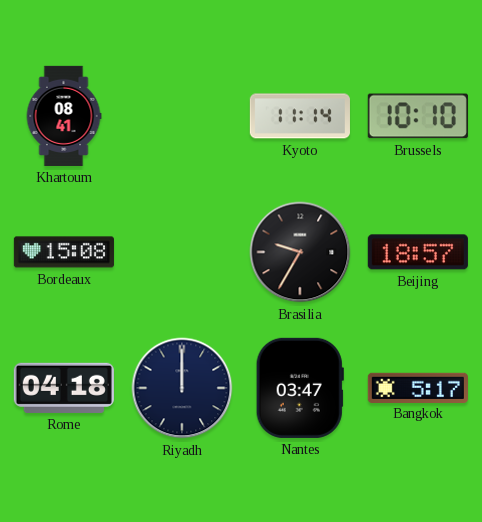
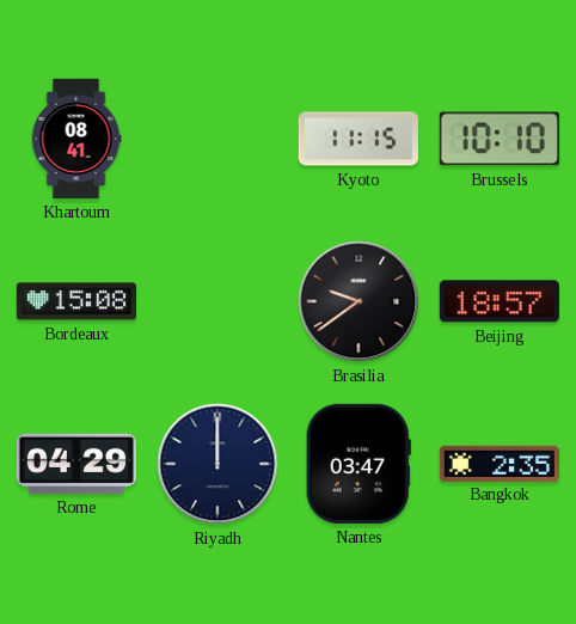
Kyoto: 11:14 -> 11:15 (359, 139)
Brasilia: 9:35 -> 9:39 (359, 301)
Rome: 04:18 -> 04:29 (76, 464)
Bangkok: 5:17 -> 2:35 (500, 463)
